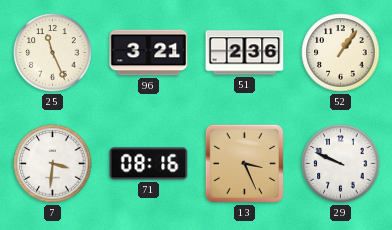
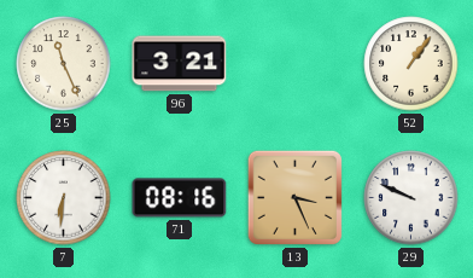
51: 2:36 -> none (245, 53)
7: 3:31 -> 6:31 (64, 198)
